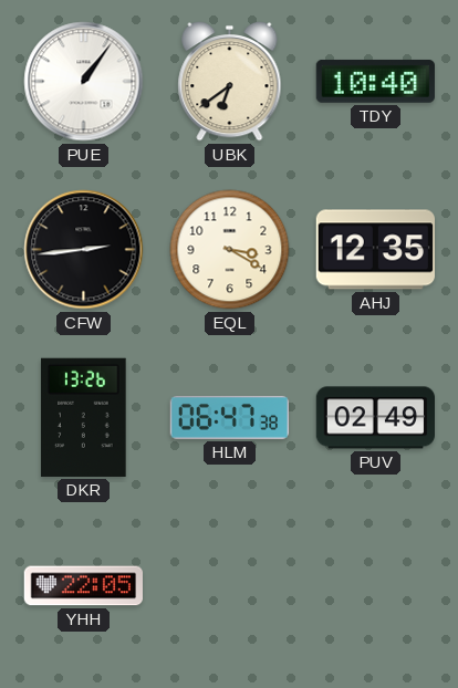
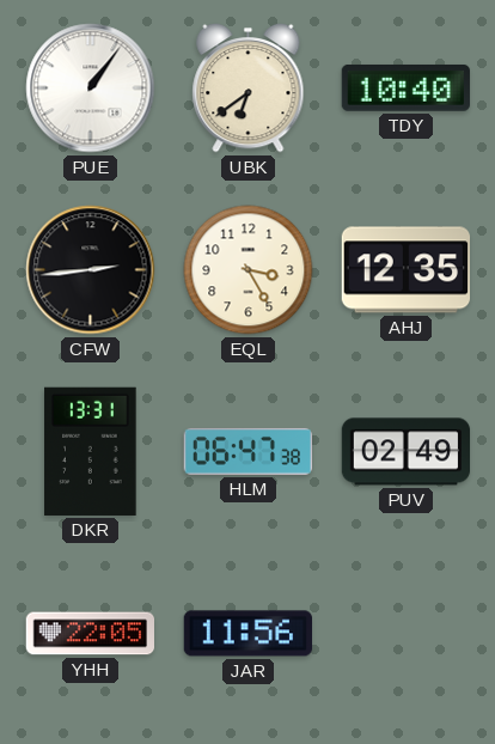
EQL: 3:20 -> 3:25 (249, 270)
DKR: 13:26 -> 13:31 (91, 451)
JAR: none -> 11:56 (247, 634)
